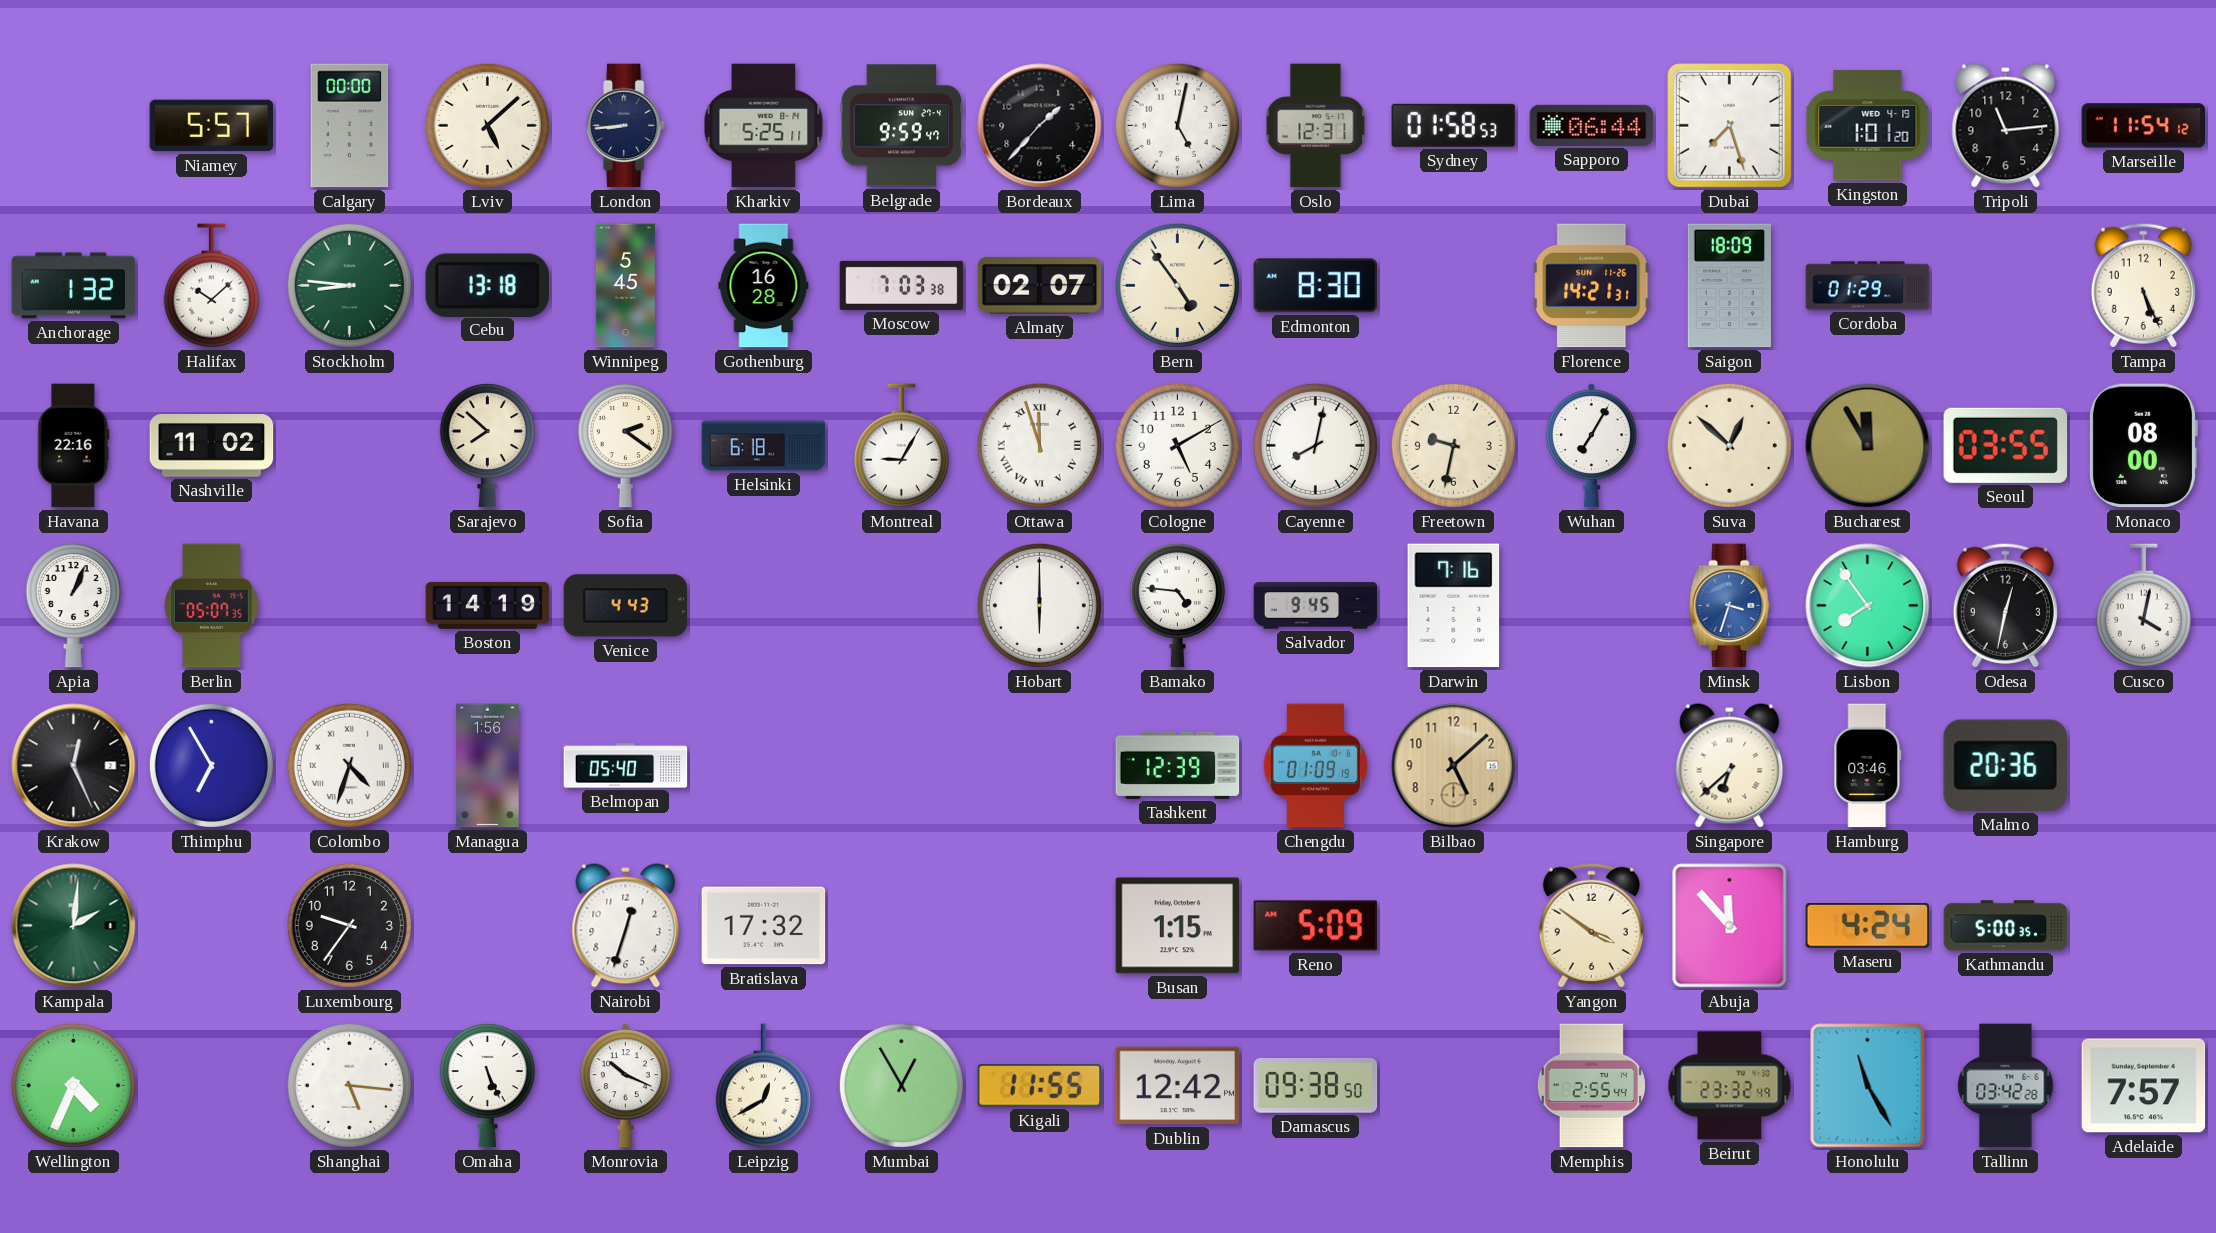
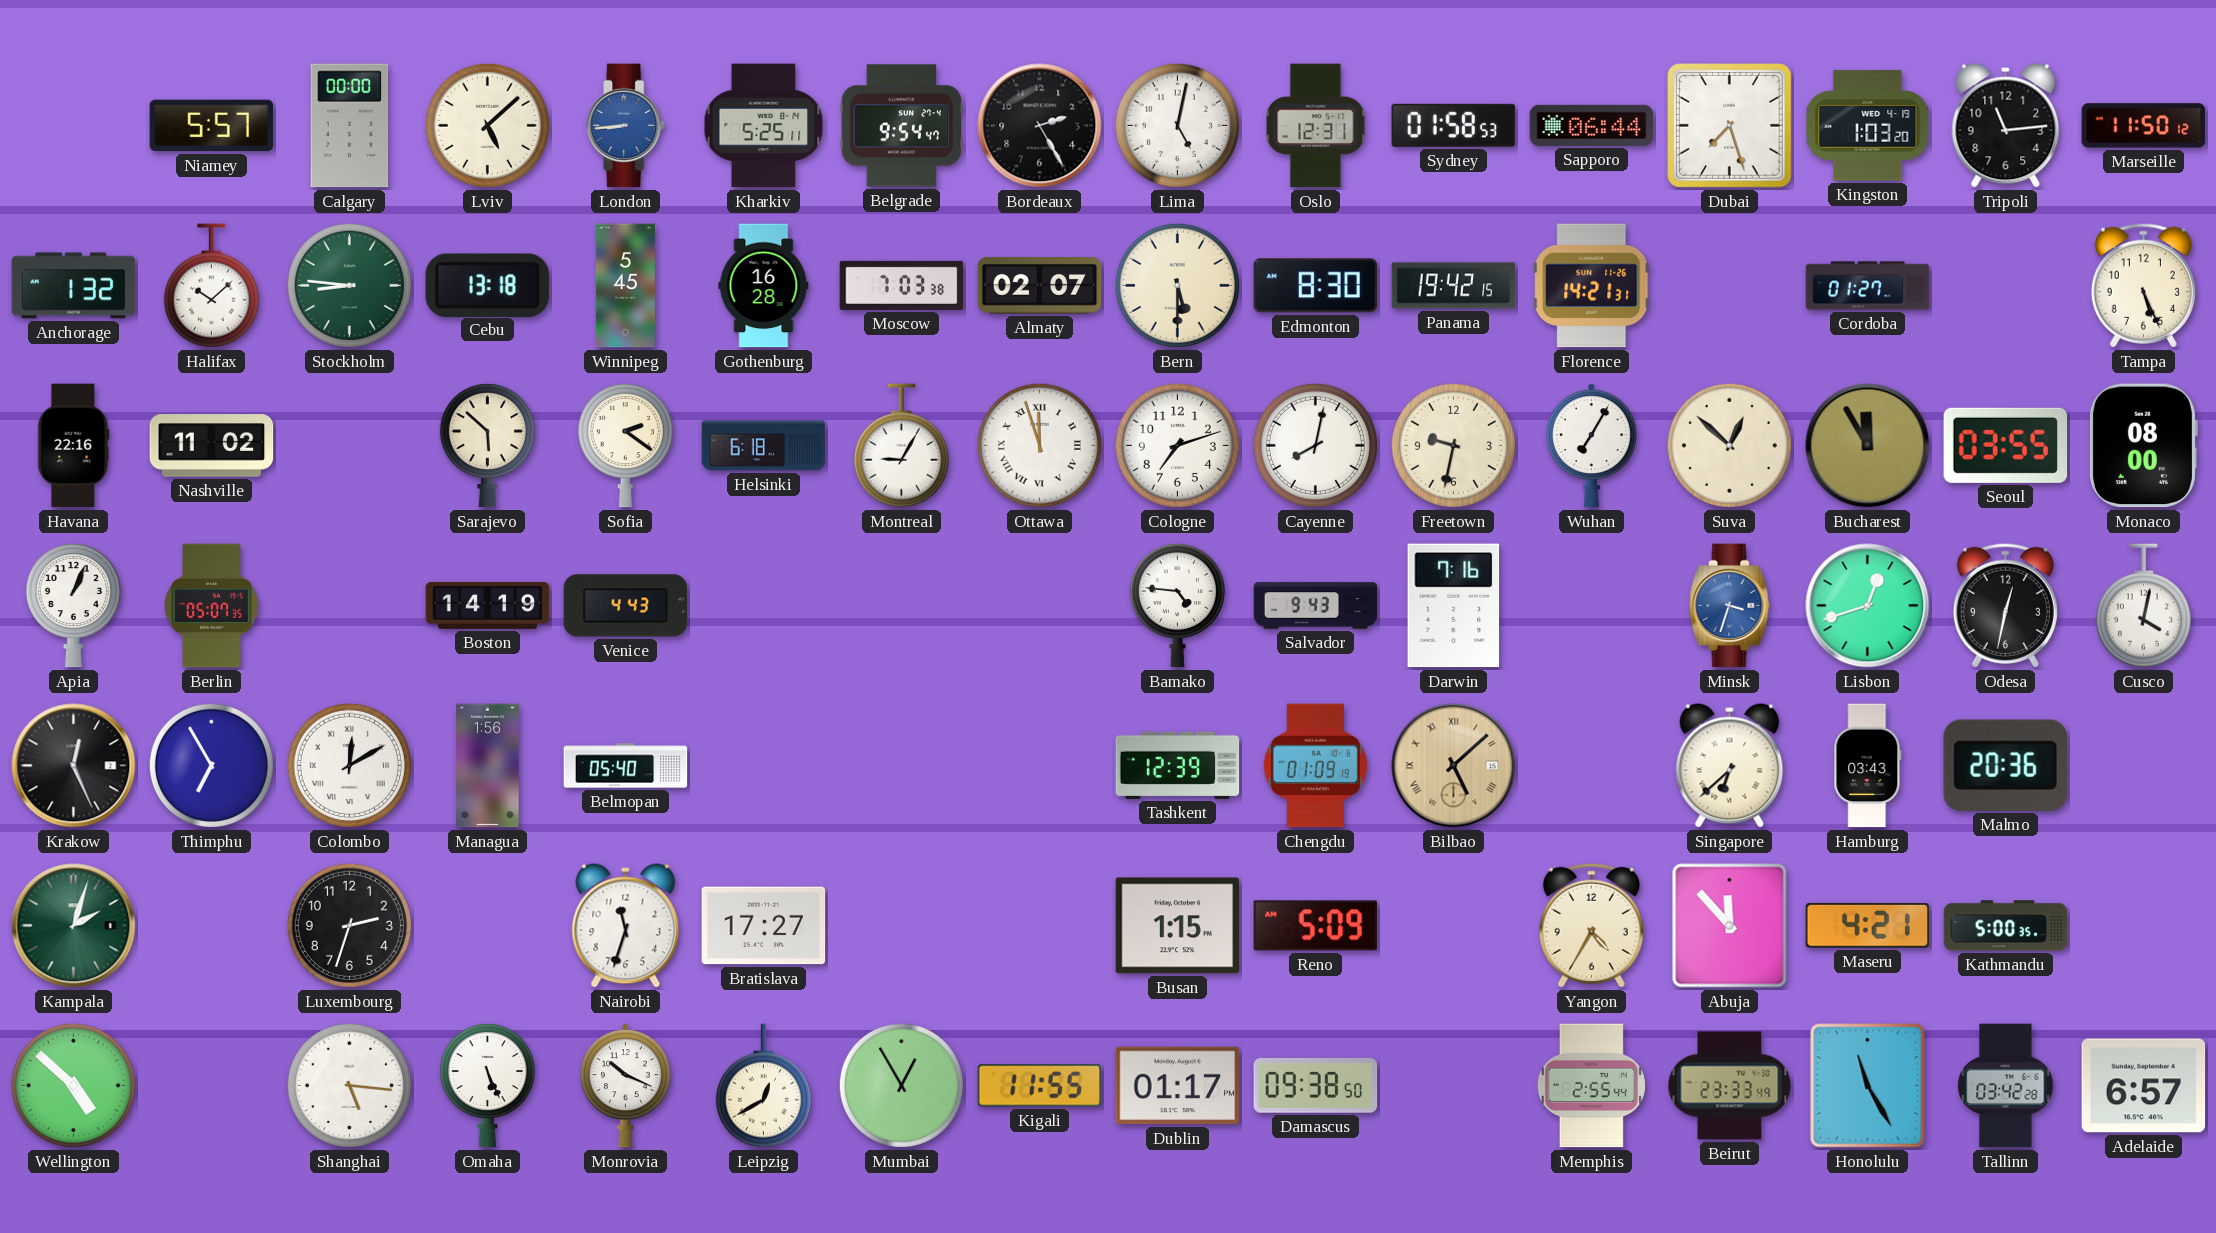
London dial: navy -> blue (626, 126)
Belgrade: 9:59 -> 9:54 (902, 126)
Bordeaux: 1:37 -> 2:25 (1040, 126)
Kingston: 1:01 -> 1:03 (1868, 126)
Marseille: 11:54 -> 11:50 (2144, 126)
Bern: 4:54 -> 5:30 (1177, 285)
Panama: none -> 19:42 (1454, 286)
Saigon: 18:09 -> none (1729, 286)
Cordoba: 01:29 -> 01:27 (1868, 286)
Sarajevo: 7:52 -> 5:52 (487, 445)
Cologne: 5:10 -> 7:12 (1177, 445)
Hobart: 6:00 -> none (1039, 605)
Salvador: 9:45 -> 9:43 (1316, 606)
Lisbon: 7:54 -> 12:42 (1868, 606)
Colombo: 4:33 -> 12:10 (349, 765)
Bilbao numerals: Arabic -> Roman (1454, 766)
Hamburg: 03:46 -> 03:43 (1868, 766)
Kampala: 2:01 -> 2:03 (74, 926)
Luxembourg: 9:36 -> 2:33 (349, 925)
Nairobi: 12:33 -> 11:33 (626, 926)
Bratislava: 17:32 -> 17:27 (764, 926)
Yangon: 3:51 -> 4:35 (1591, 925)
Maseru: 4:24 -> 4:21 (1868, 926)
Wellington: 4:34 -> 4:52 (73, 1085)
Dublin: 12:42 -> 01:17 (1178, 1086)
Beirut: 23:32 -> 23:33 (1730, 1086)
Adelaide: 7:57 -> 6:57 (2144, 1086)
